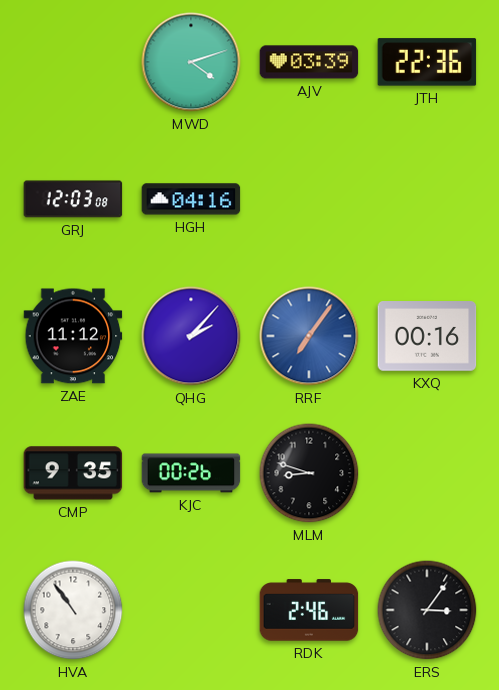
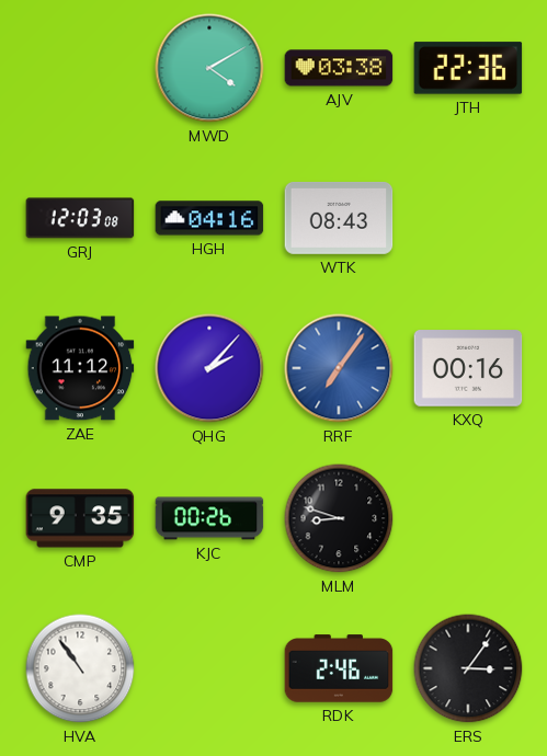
MWD: 4:12 -> 4:10 (209, 68)
AJV: 03:39 -> 03:38 (339, 68)
WTK: none -> 08:43 (339, 218)
